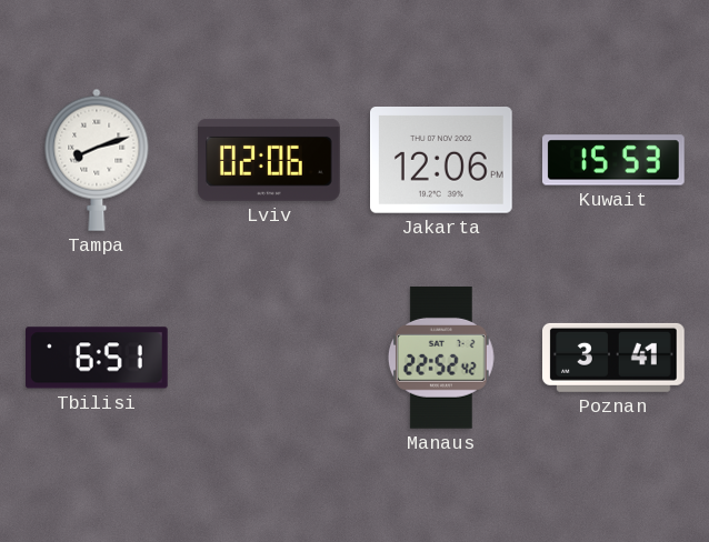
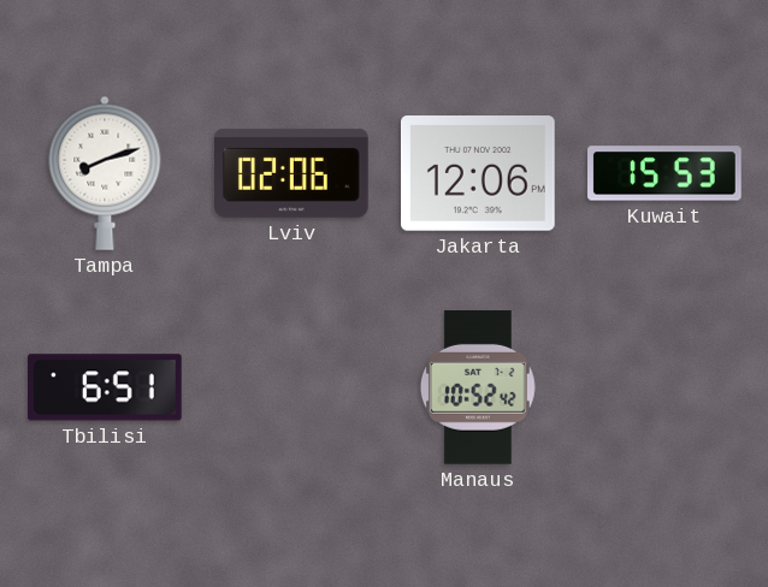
Manaus: 22:52 -> 10:52 (478, 387)
Poznan: 3:41 -> none (615, 358)
